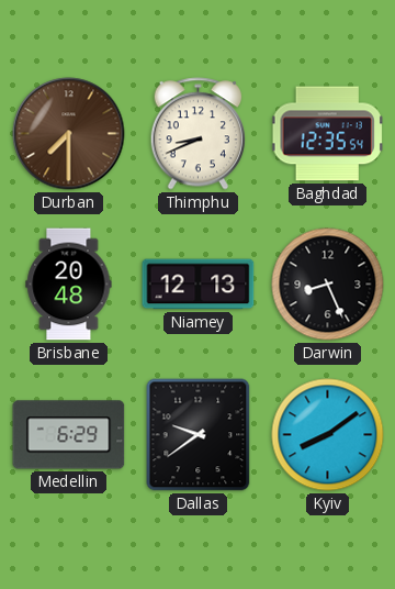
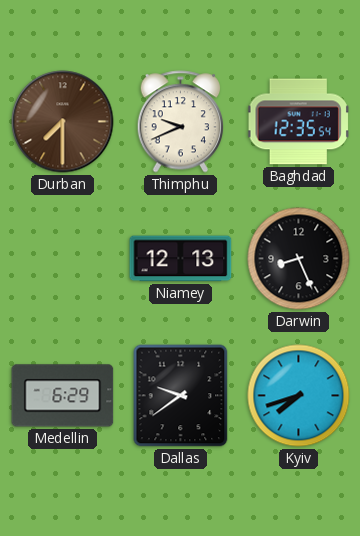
Thimphu: 8:41 -> 9:41 (180, 122)
Brisbane: 20:48 -> none (69, 285)
Kyiv: 8:09 -> 7:42 (299, 396)
